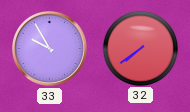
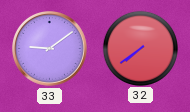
33: 9:55 -> 9:09 (50, 49)
